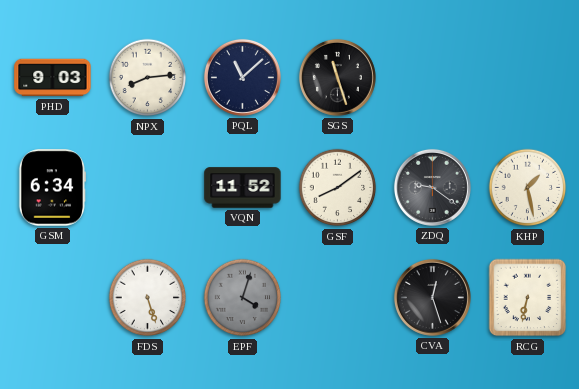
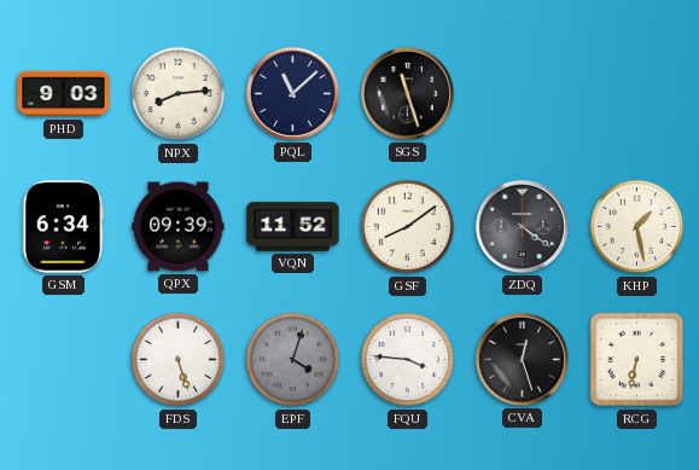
QPX: none -> 09:39 (179, 227)
ZDQ: 9:21 -> 4:21 (522, 226)
FQU: none -> 3:46 (408, 360)
